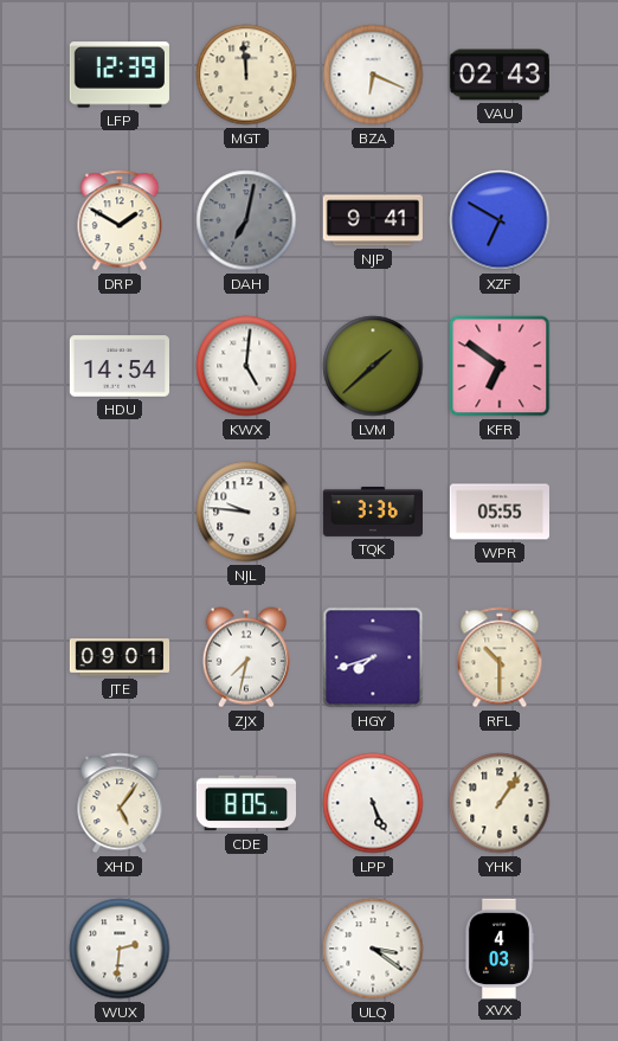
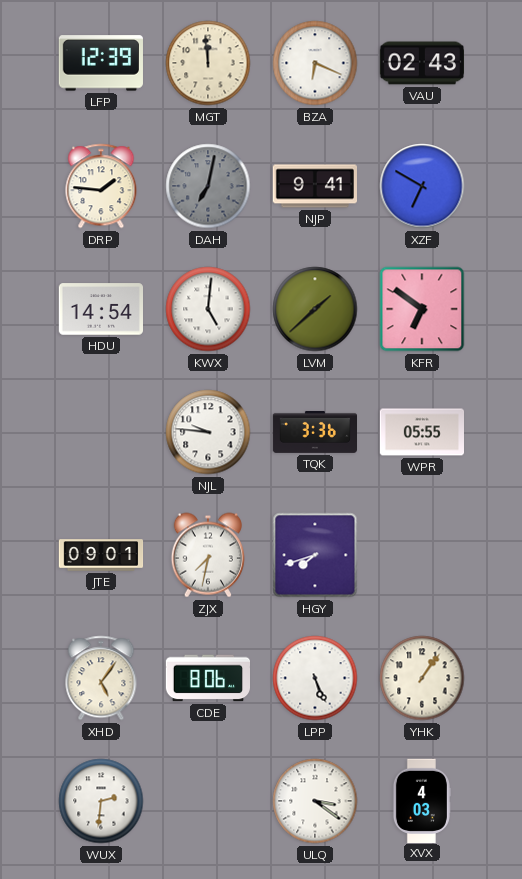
DRP: 1:50 -> 1:46 (101, 186)
RFL: 10:30 -> none (500, 657)
CDE: 8:05 -> 8:06 (207, 678)
